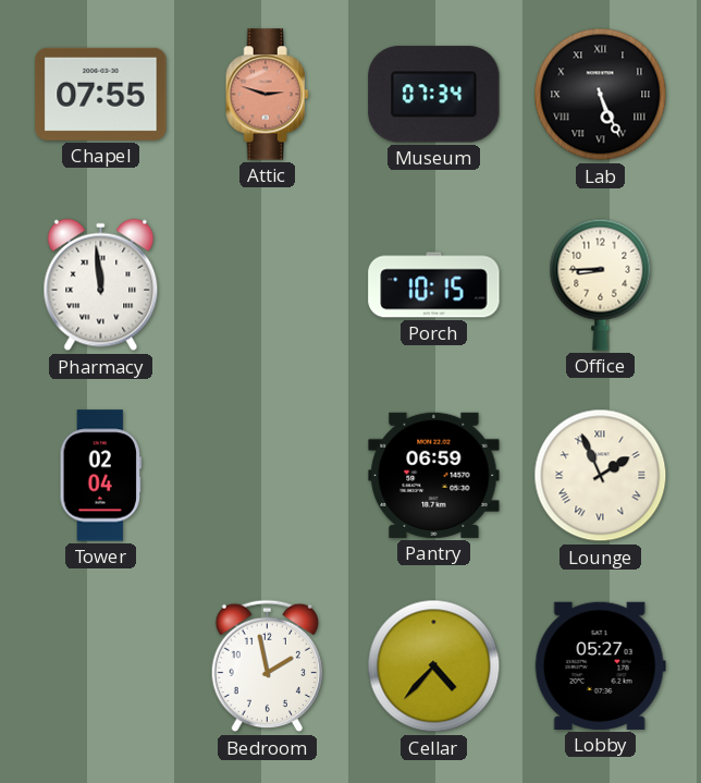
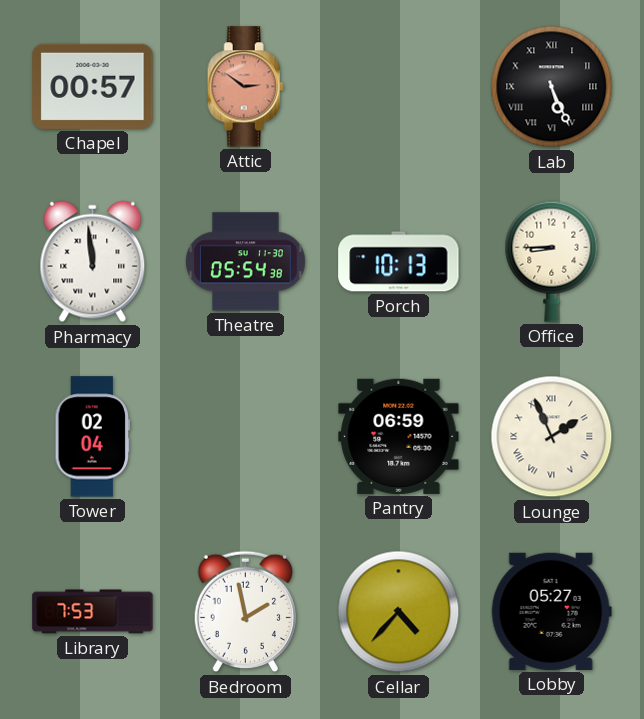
Chapel: 07:55 -> 00:57 (93, 86)
Attic: 2:48 -> 2:51 (245, 87)
Museum: 07:34 -> none (434, 95)
Theatre: none -> 05:54 (245, 262)
Porch: 10:15 -> 10:13 (399, 262)
Library: none -> 7:53 (93, 612)
